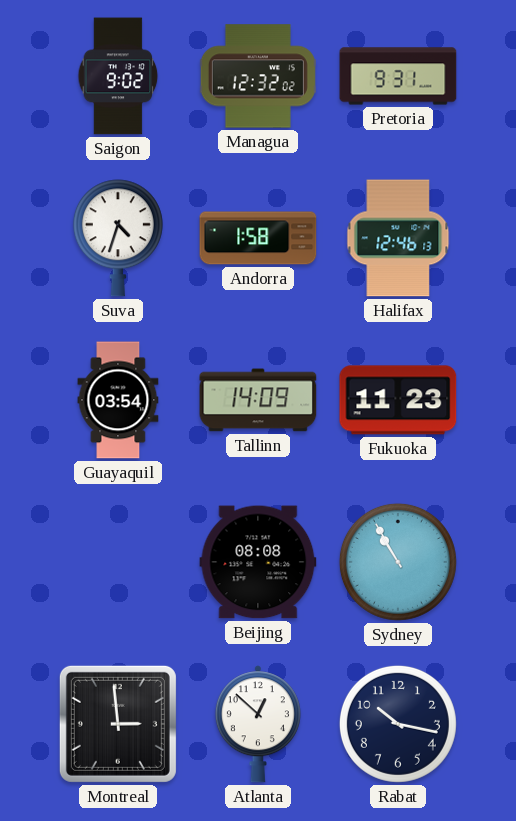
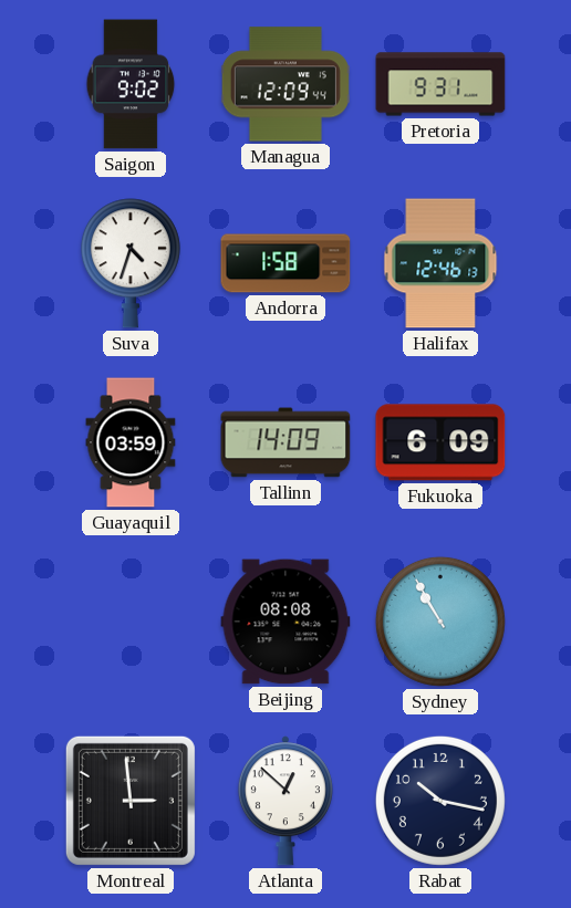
Managua: 12:32 -> 12:09 (285, 84)
Guayaquil: 03:54 -> 03:59 (131, 442)
Fukuoka: 11:23 -> 6:09 (440, 442)
